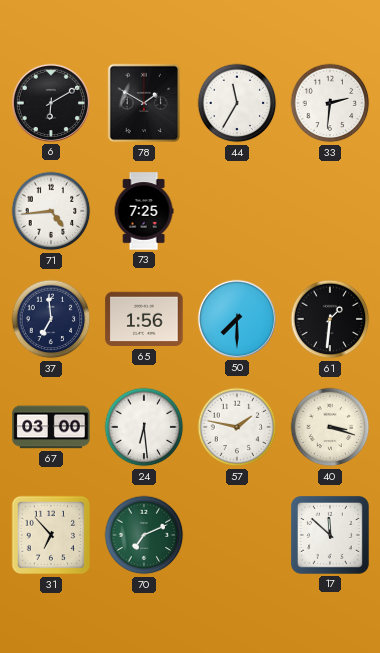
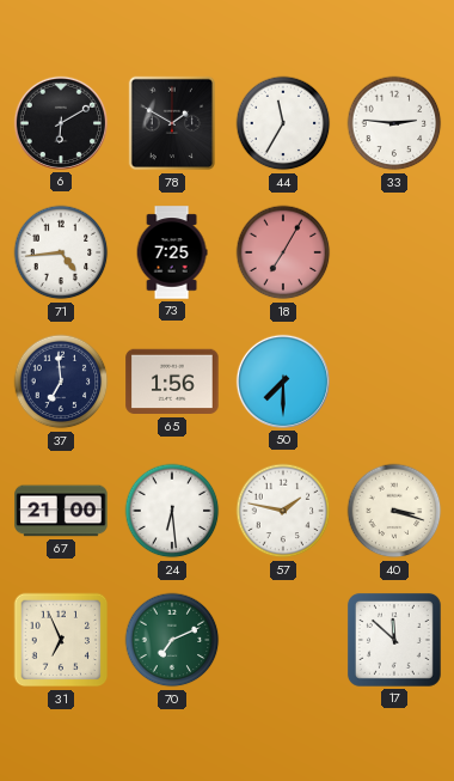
33: 2:31 -> 2:46 (394, 123)
18: none -> 7:05 (283, 252)
61: 1:31 -> none (330, 319)
67: 03:00 -> 21:00 (61, 511)
31: 6:53 -> 6:56 (61, 640)
